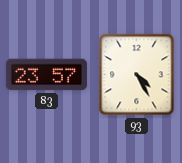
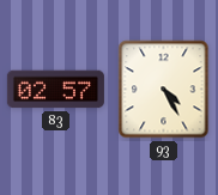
83: 23:57 -> 02:57 (55, 90)
